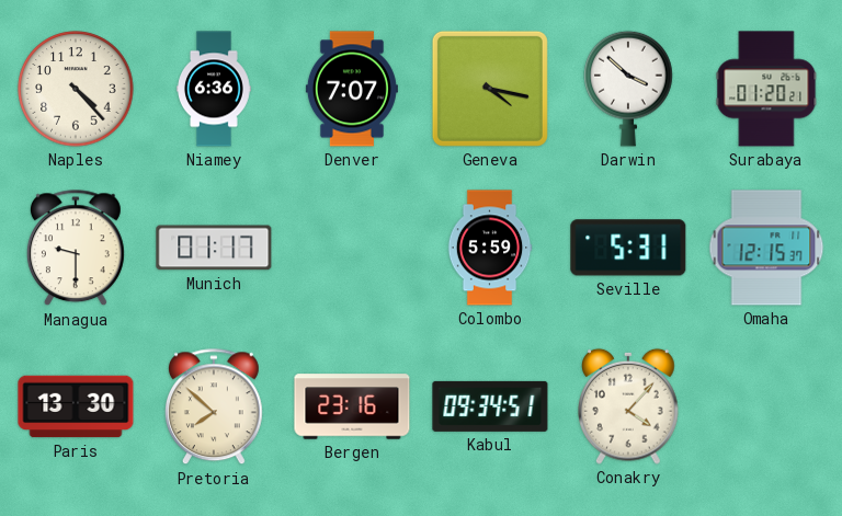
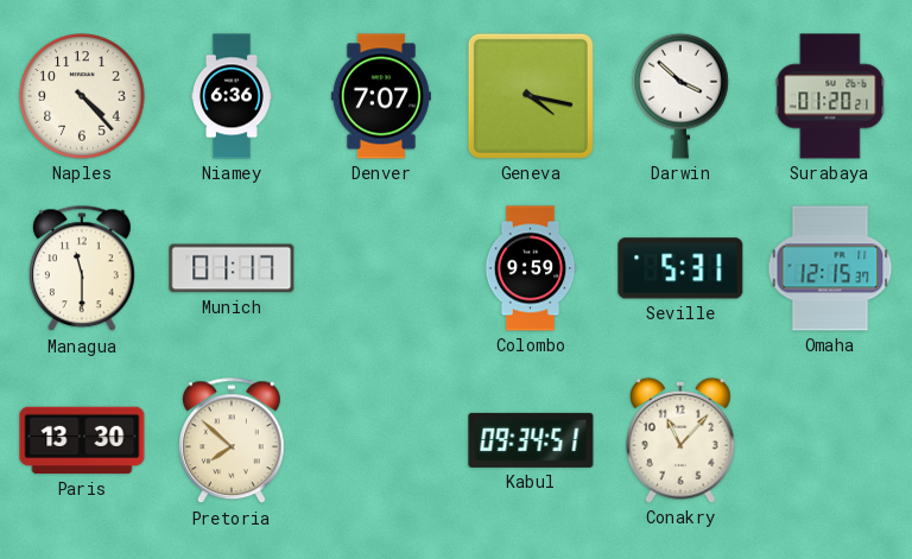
Managua: 9:30 -> 11:30 (82, 269)
Colombo: 5:59 -> 9:59 (531, 268)
Bergen: 23:16 -> none (352, 406)
Conakry: 4:07 -> 11:07 (680, 440)
